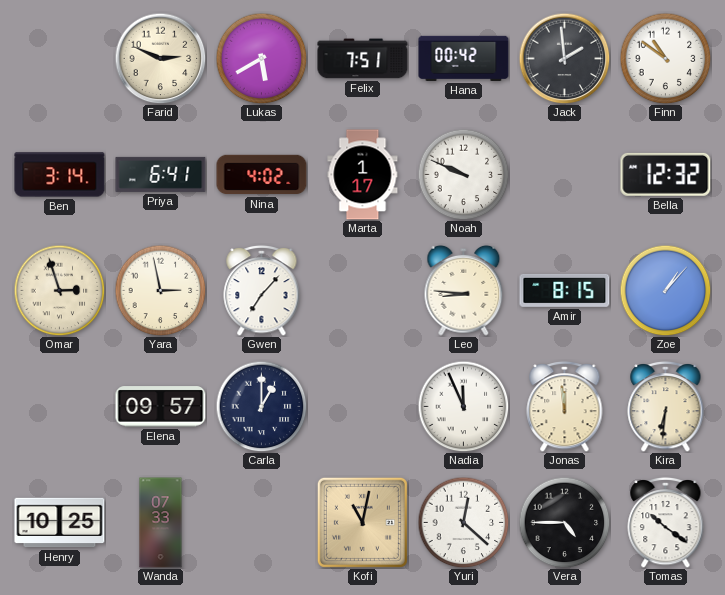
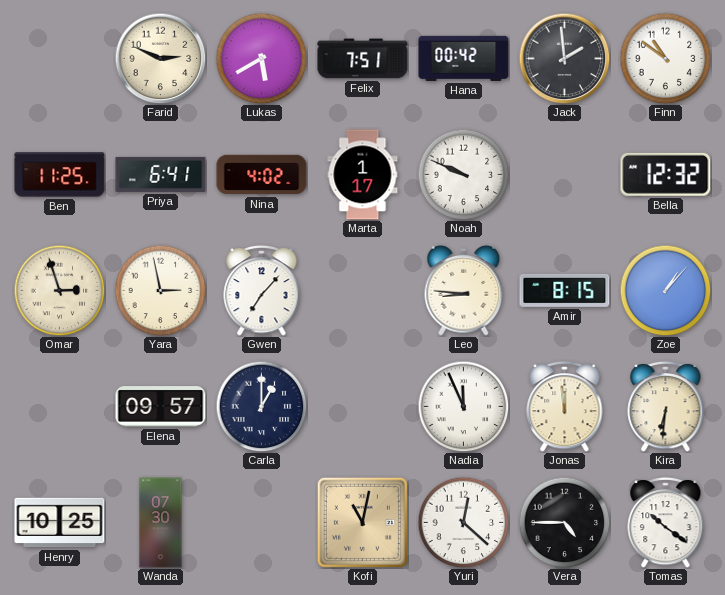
Ben: 3:14 -> 11:25 (60, 175)
Wanda: 07:33 -> 07:30 (161, 523)
